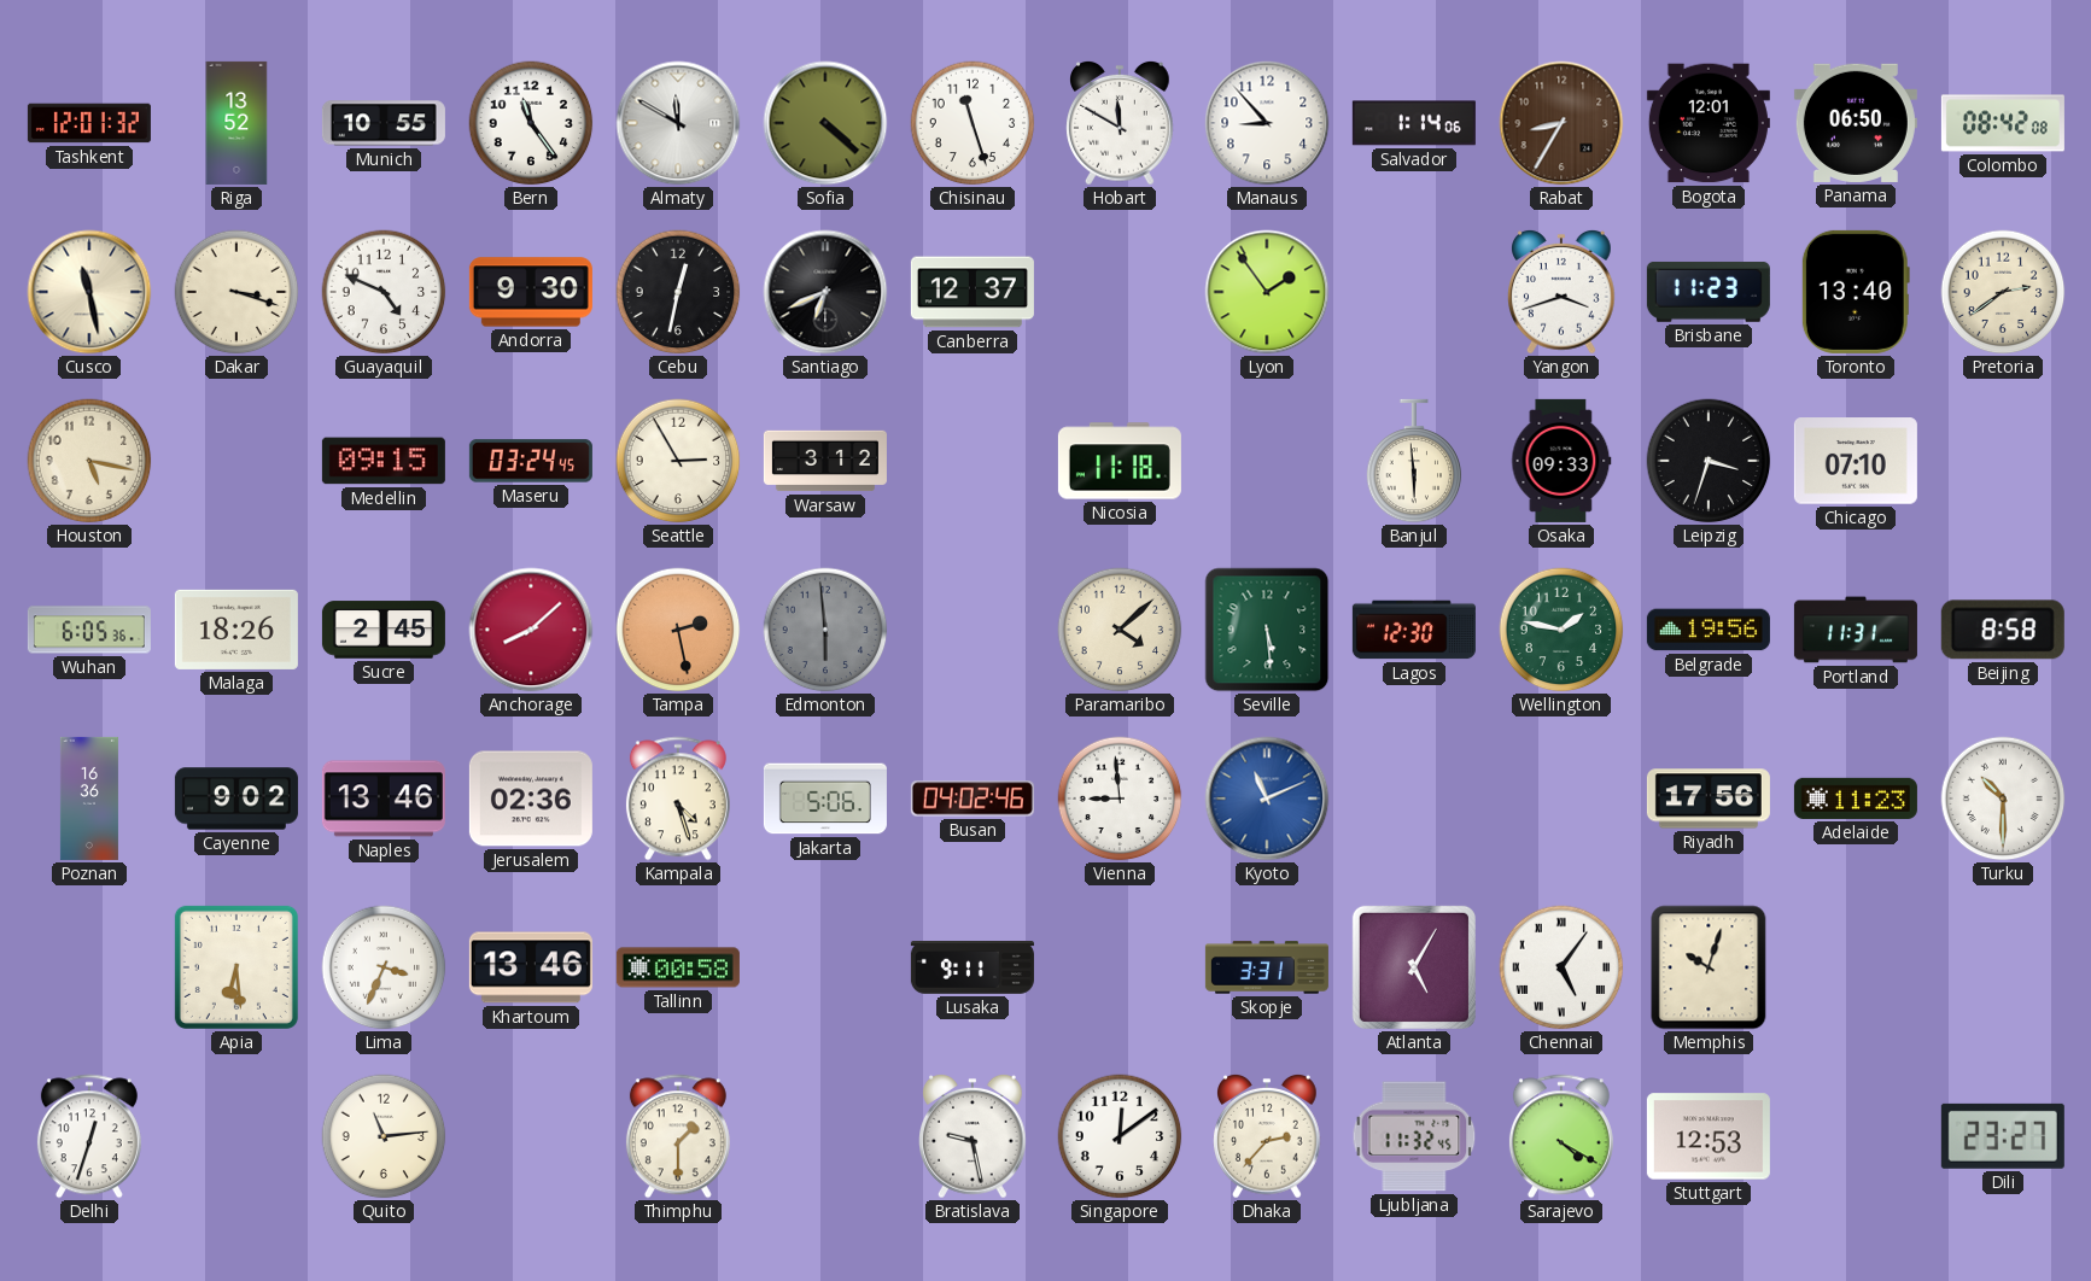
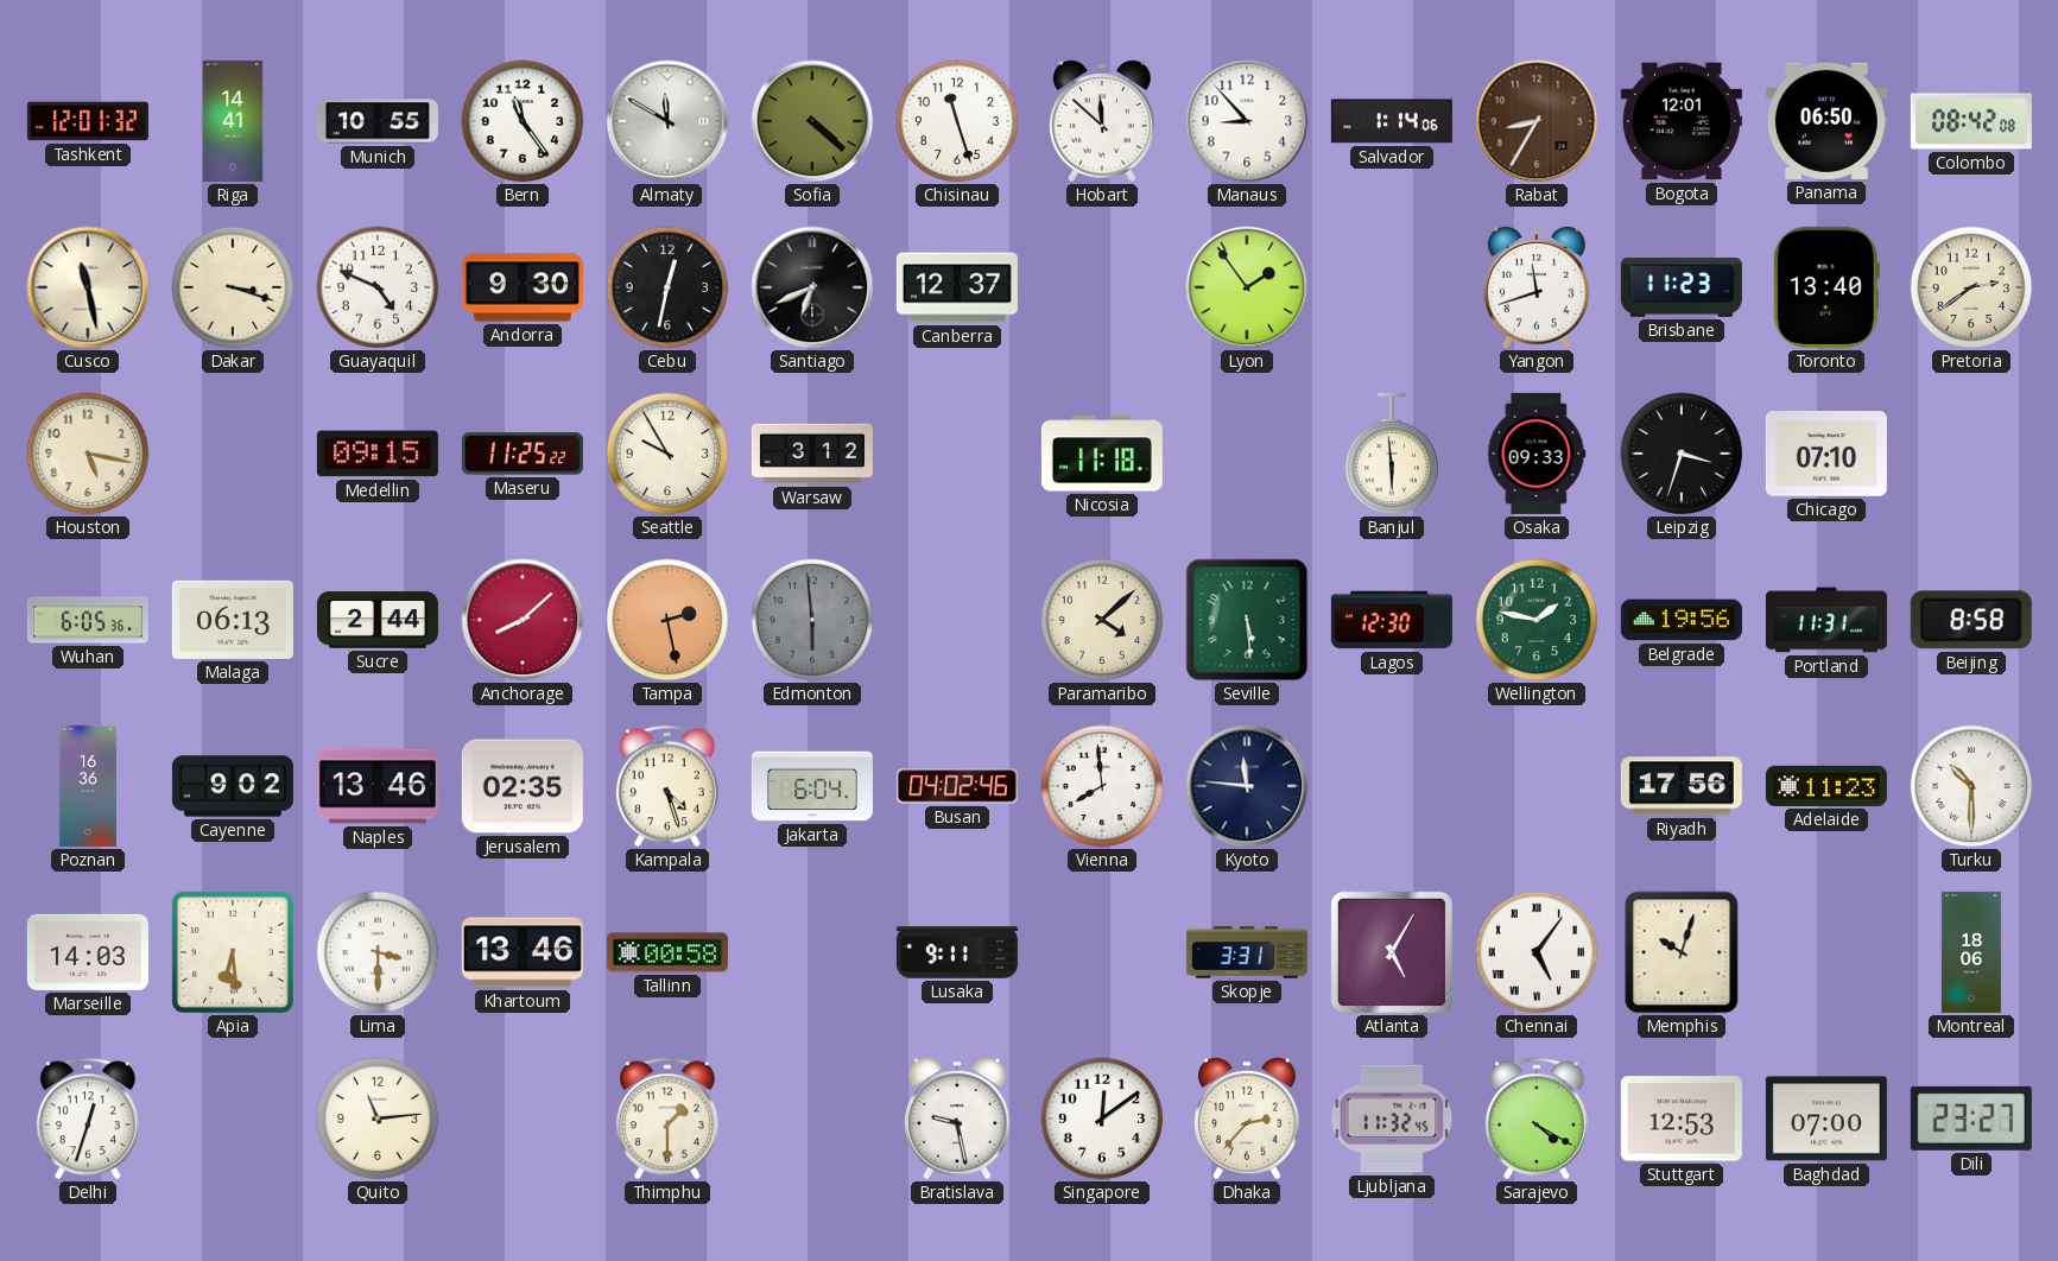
Riga: 13:52 -> 14:41 (233, 121)
Hobart: 11:50 -> 11:52 (1103, 121)
Yangon: 3:42 -> 11:42 (1538, 287)
Maseru: 03:24 -> 11:25 (523, 454)
Seattle: 2:55 -> 9:55 (667, 454)
Malaga: 18:26 -> 06:13 (233, 620)
Sucre: 2:45 -> 2:44 (378, 620)
Jerusalem: 02:36 -> 02:35 (523, 786)
Jakarta: 5:06 -> 6:04 (812, 786)
Vienna: 8:59 -> 7:59 (1102, 786)
Kyoto: 11:11 -> 11:46 (1247, 786)
Kyoto dial: blue -> navy (1247, 786)
Marseille: none -> 14:03 (88, 952)
Lima: 3:34 -> 3:30 (378, 952)
Montreal: none -> 18:06 (1971, 952)
Baghdad: none -> 07:00 (1826, 1119)
